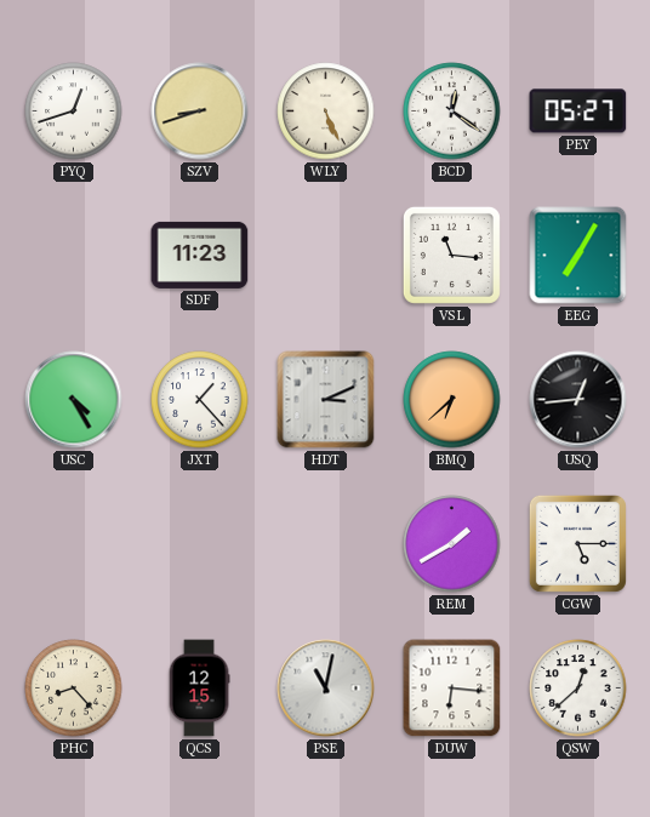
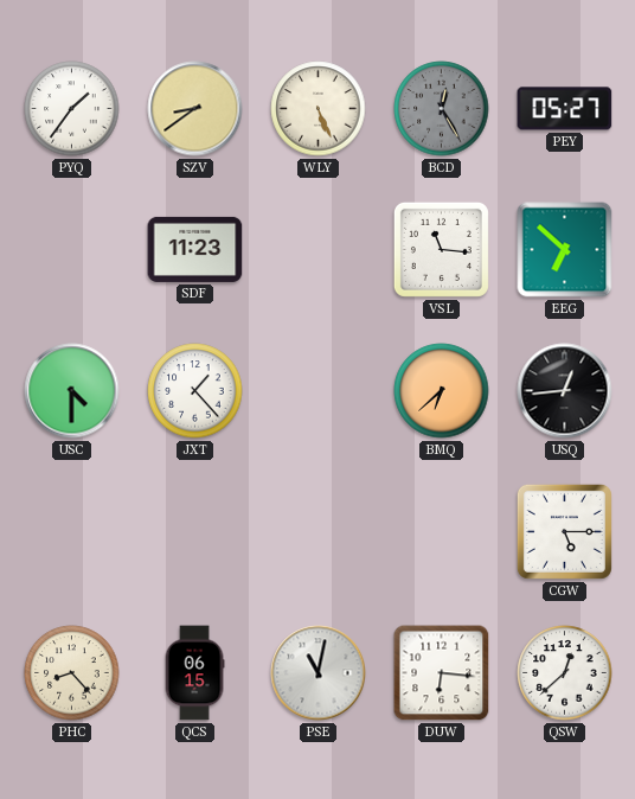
PYQ: 12:42 -> 1:36 (72, 109)
SZV: 8:42 -> 8:39 (195, 109)
BCD: 12:21 -> 12:25 (442, 109)
BCD dial: white -> grey (442, 109)
EEG: 7:05 -> 6:52 (565, 250)
USC: 4:25 -> 4:30 (72, 391)
HDT: 3:11 -> none (326, 400)
REM: 1:40 -> none (452, 544)
QCS: 12:15 -> 06:15 (194, 673)
